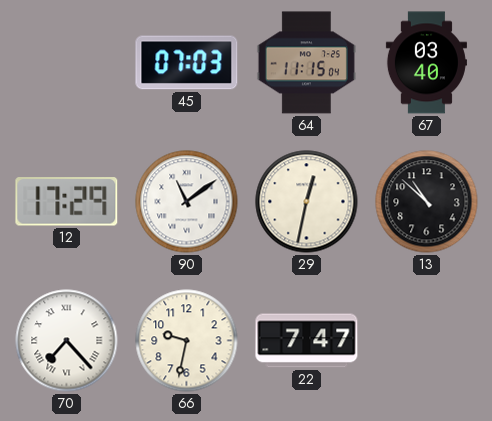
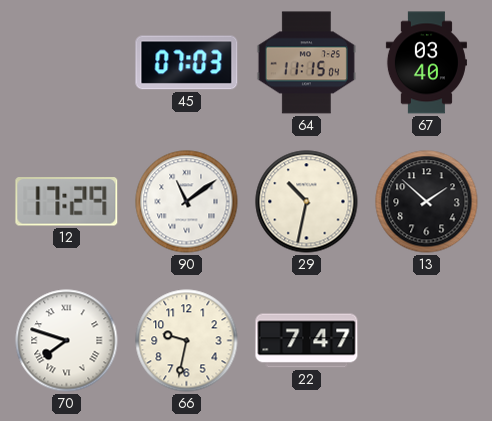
29: 12:32 -> 10:32 (307, 202)
13: 10:52 -> 1:52 (427, 202)
70: 7:23 -> 7:48 (67, 341)
